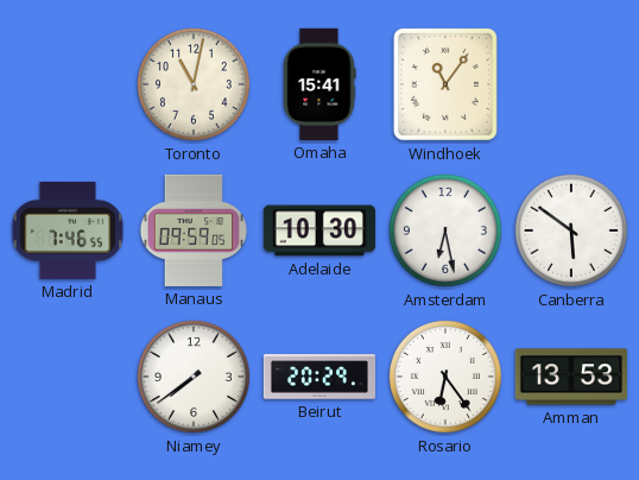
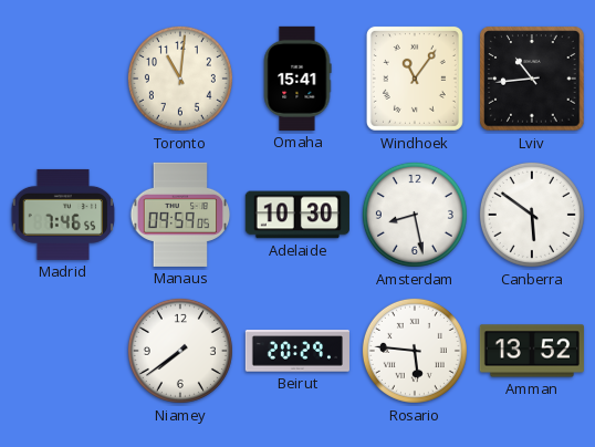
Toronto: 11:02 -> 11:01 (180, 79)
Lviv: none -> 10:44 (532, 79)
Amsterdam: 6:28 -> 8:28 (415, 215)
Rosario: 6:24 -> 5:46 (415, 351)
Amman: 13:53 -> 13:52 (532, 351)
